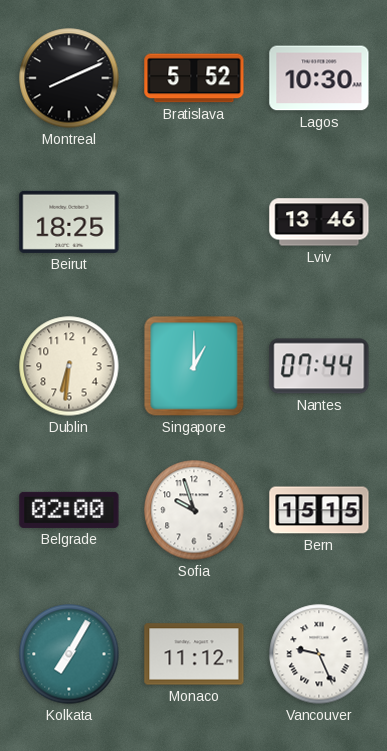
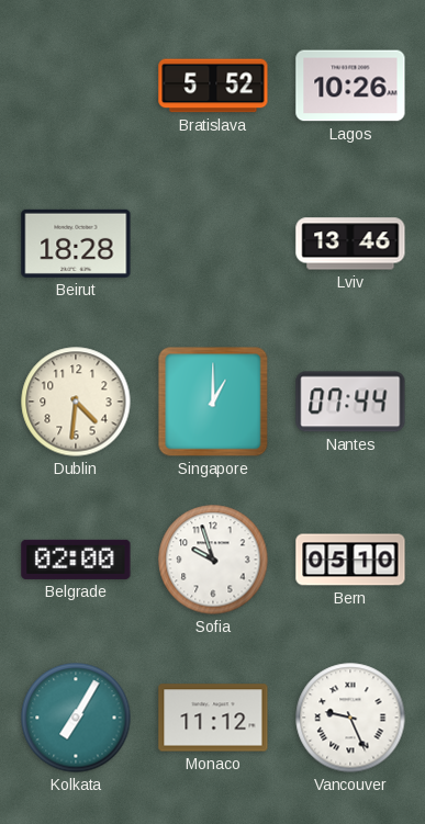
Montreal: 8:11 -> none (69, 78)
Lagos: 10:30 -> 10:26 (350, 86)
Beirut: 18:25 -> 18:28 (76, 244)
Dublin: 6:31 -> 4:31 (76, 402)
Bern: 15:15 -> 05:10 (350, 560)
